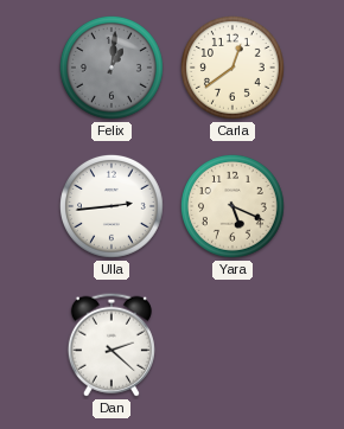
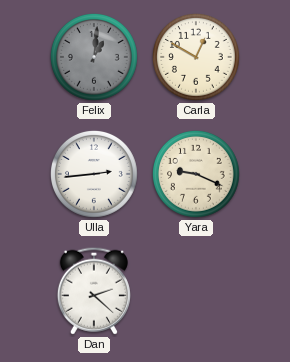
Carla: 12:39 -> 12:50 (196, 57)
Yara: 5:19 -> 9:19 (196, 174)
